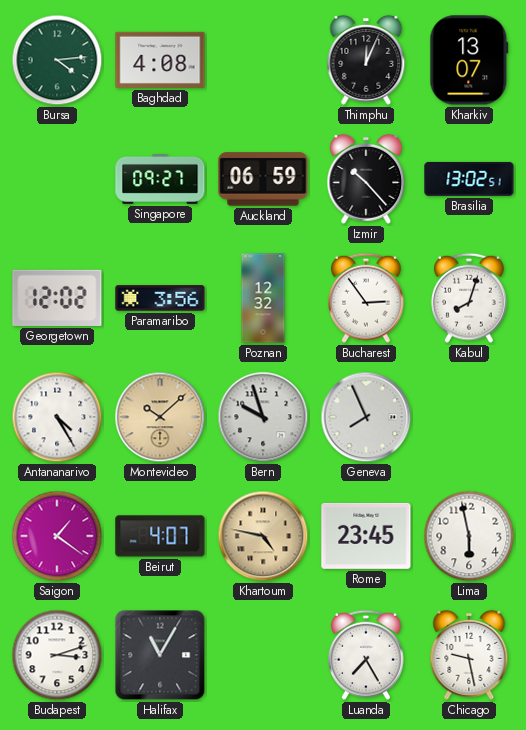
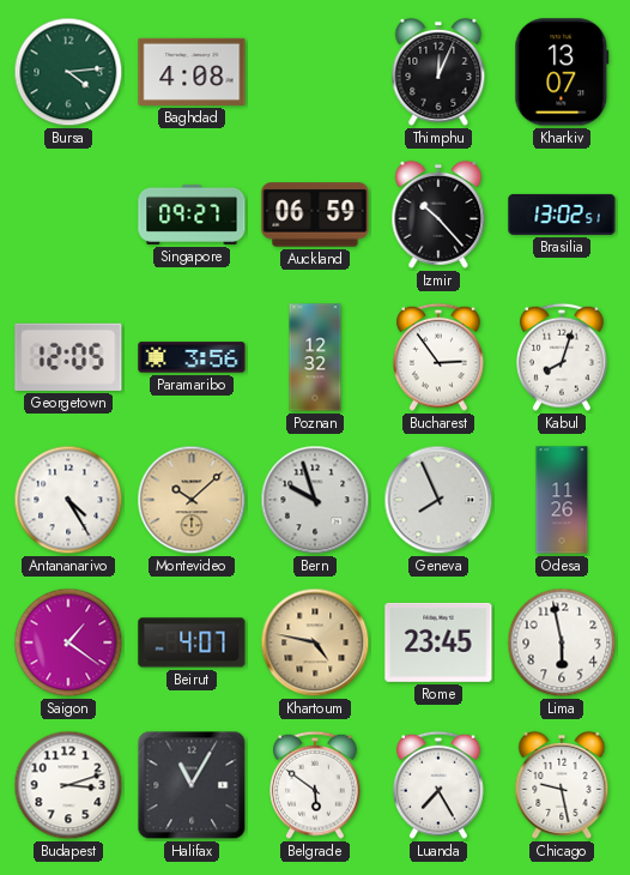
Georgetown: 12:02 -> 12:05 (68, 357)
Odesa: none -> 11:26 (562, 500)
Belgrade: none -> 5:51 (315, 785)
